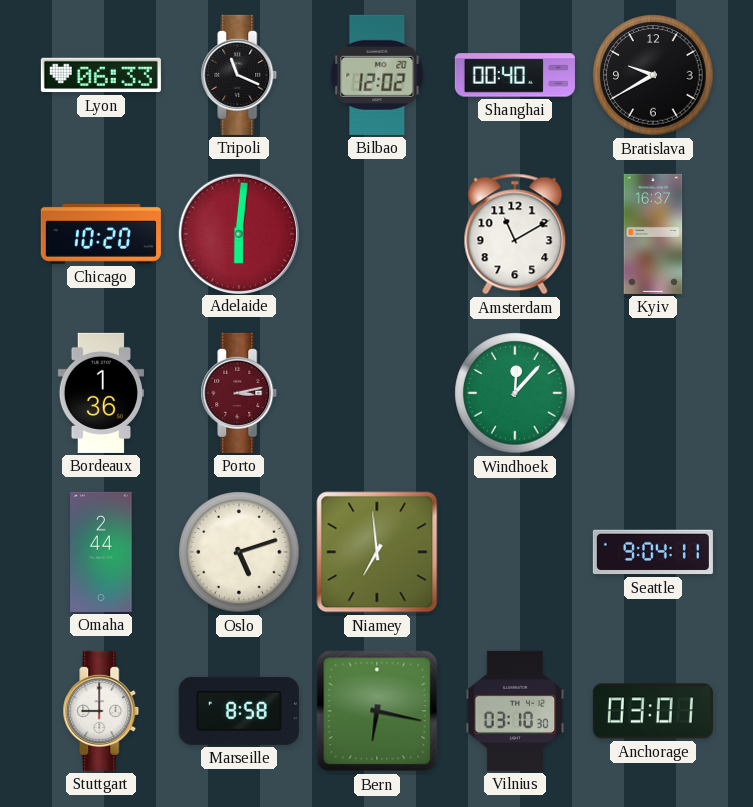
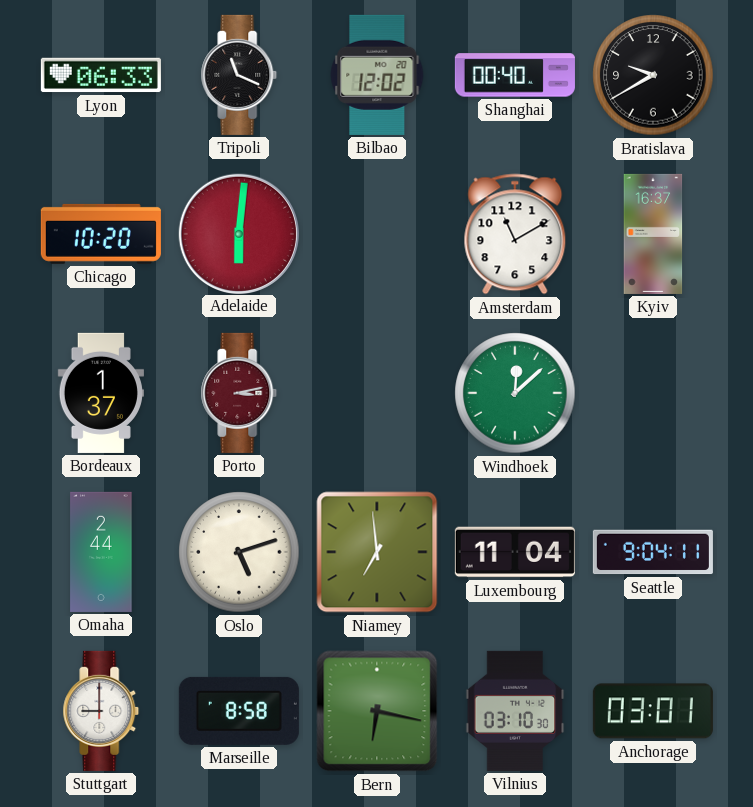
Bordeaux: 1:36 -> 1:37 (101, 393)
Windhoek: 12:07 -> 12:08 (515, 393)
Luxembourg: none -> 11:04 (515, 552)
